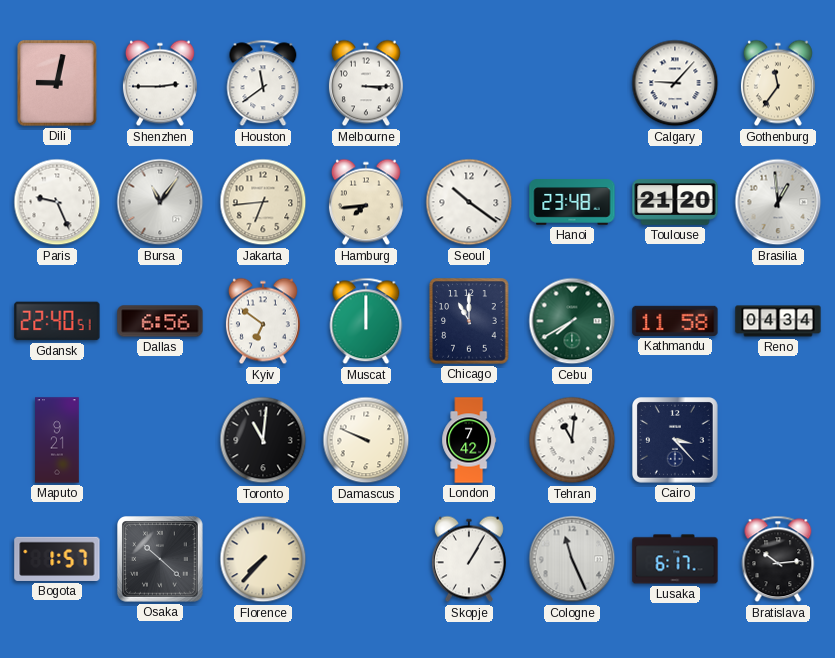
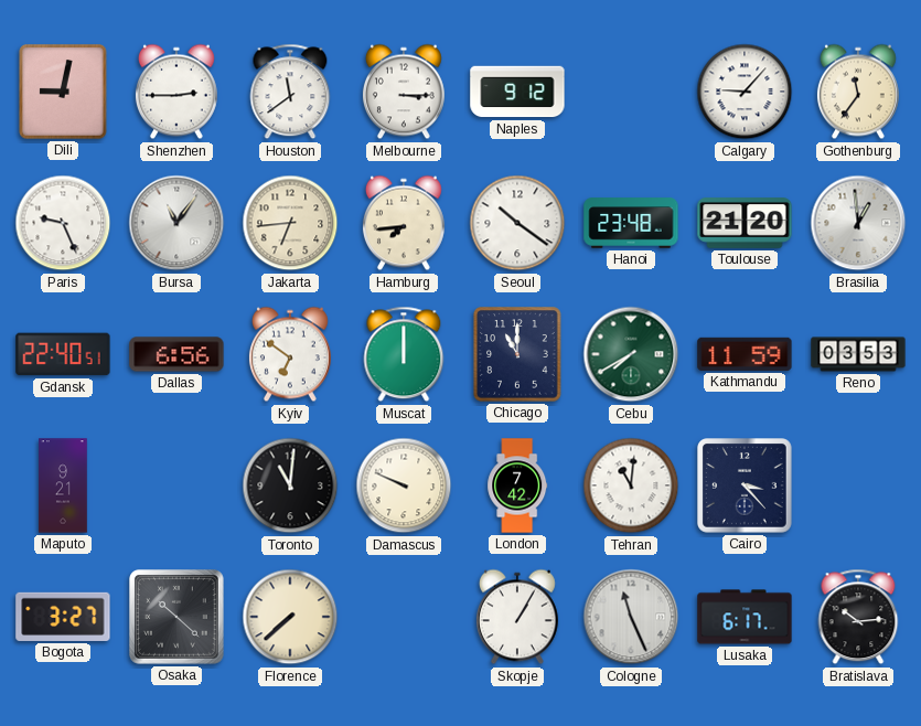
Naples: none -> 9:12 (517, 92)
Kathmandu: 11:58 -> 11:59 (745, 354)
Reno: 04:34 -> 03:53 (858, 354)
Bogota: 1:57 -> 3:27 (63, 617)
Florence: 7:37 -> 7:38 (290, 617)
